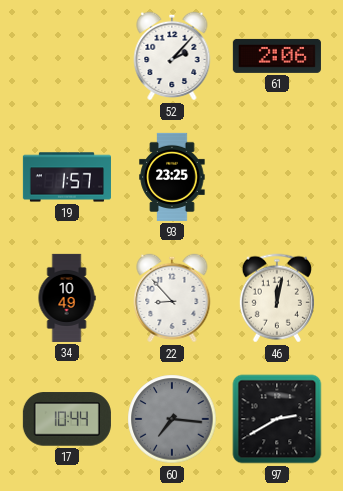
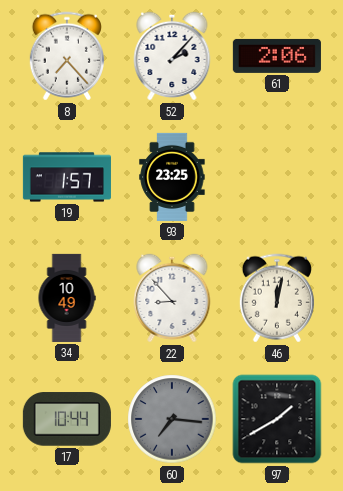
8: none -> 7:23 (67, 56)
97: 2:40 -> 1:40 (277, 419)
